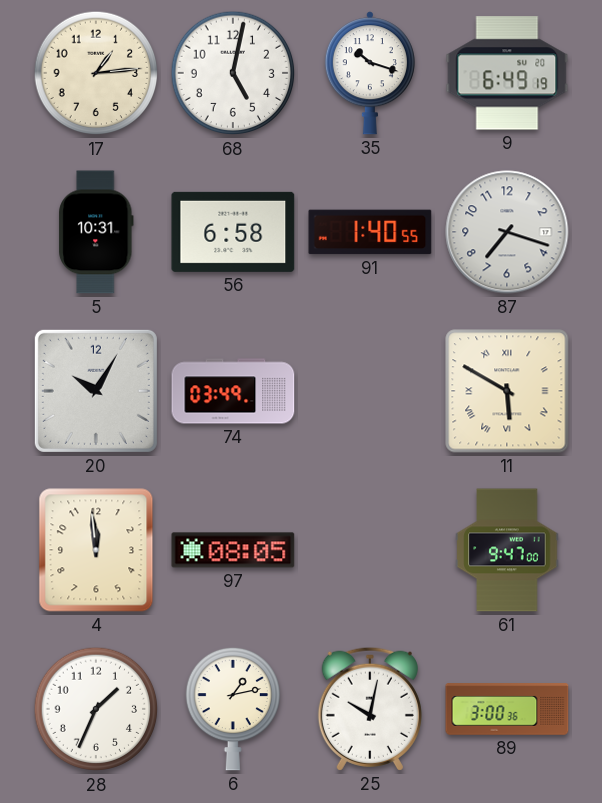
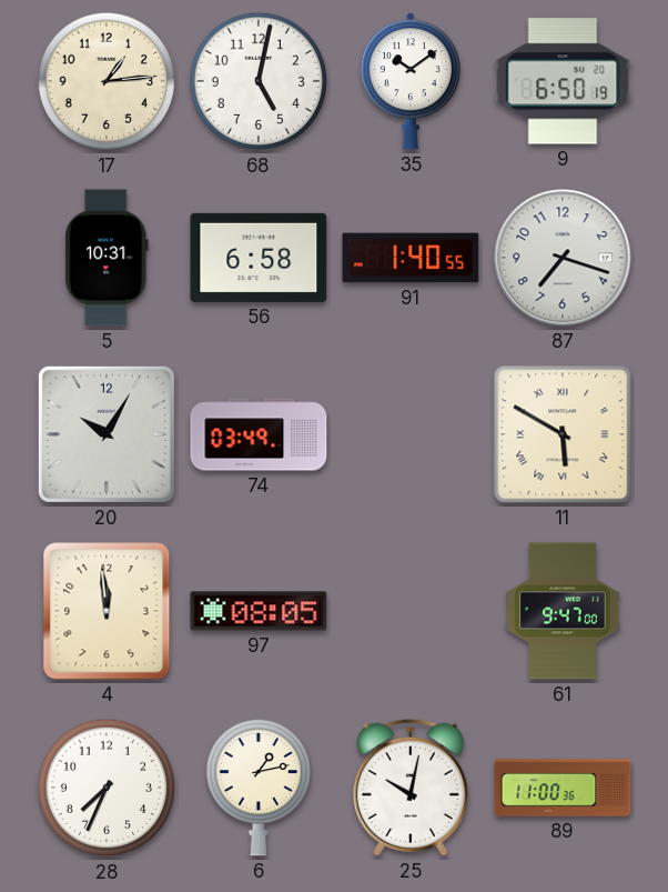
35: 10:18 -> 10:09 (411, 81)
9: 6:49 -> 6:50 (563, 81)
28: 1:34 -> 7:34 (107, 788)
89: 3:00 -> 11:00 (563, 788)
